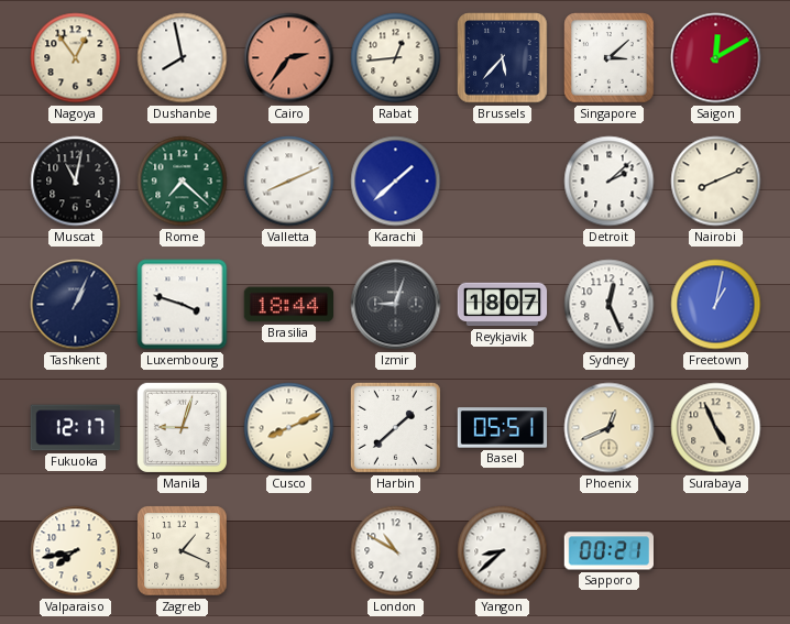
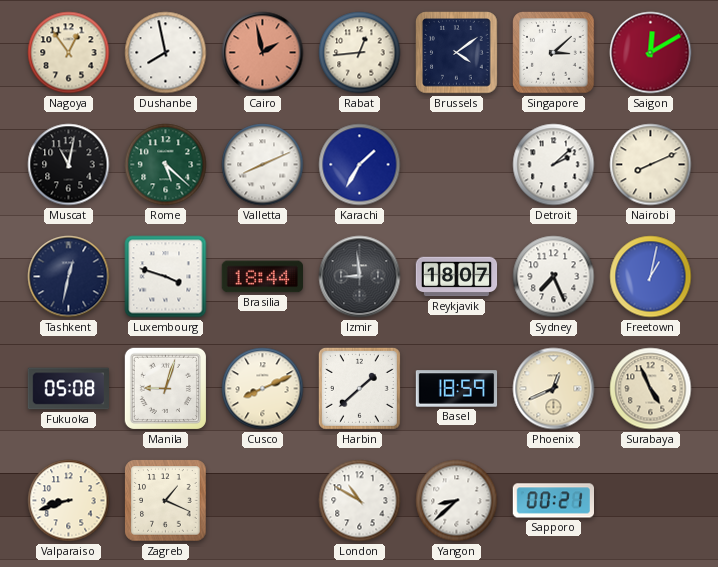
Cairo: 2:36 -> 1:58 (263, 53)
Brussels: 5:37 -> 4:09 (457, 53)
Rome: 7:22 -> 5:22 (166, 165)
Karachi: 1:38 -> 1:35 (360, 165)
Tashkent: 1:04 -> 12:32 (69, 277)
Izmir: 9:03 -> 8:59 (360, 277)
Sydney: 12:26 -> 7:26 (554, 277)
Fukuoka: 12:17 -> 05:08 (68, 389)
Basel: 05:51 -> 18:59 (457, 389)
Valparaiso: 7:43 -> 8:42 (69, 501)
